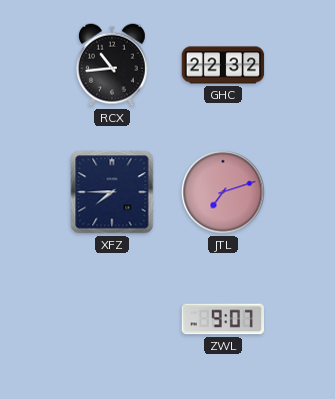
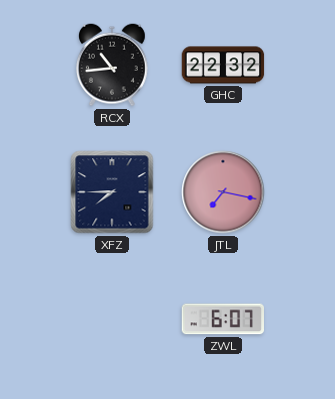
JTL: 7:12 -> 7:17 (223, 192)
ZWL: 9:07 -> 6:07 (222, 319)
